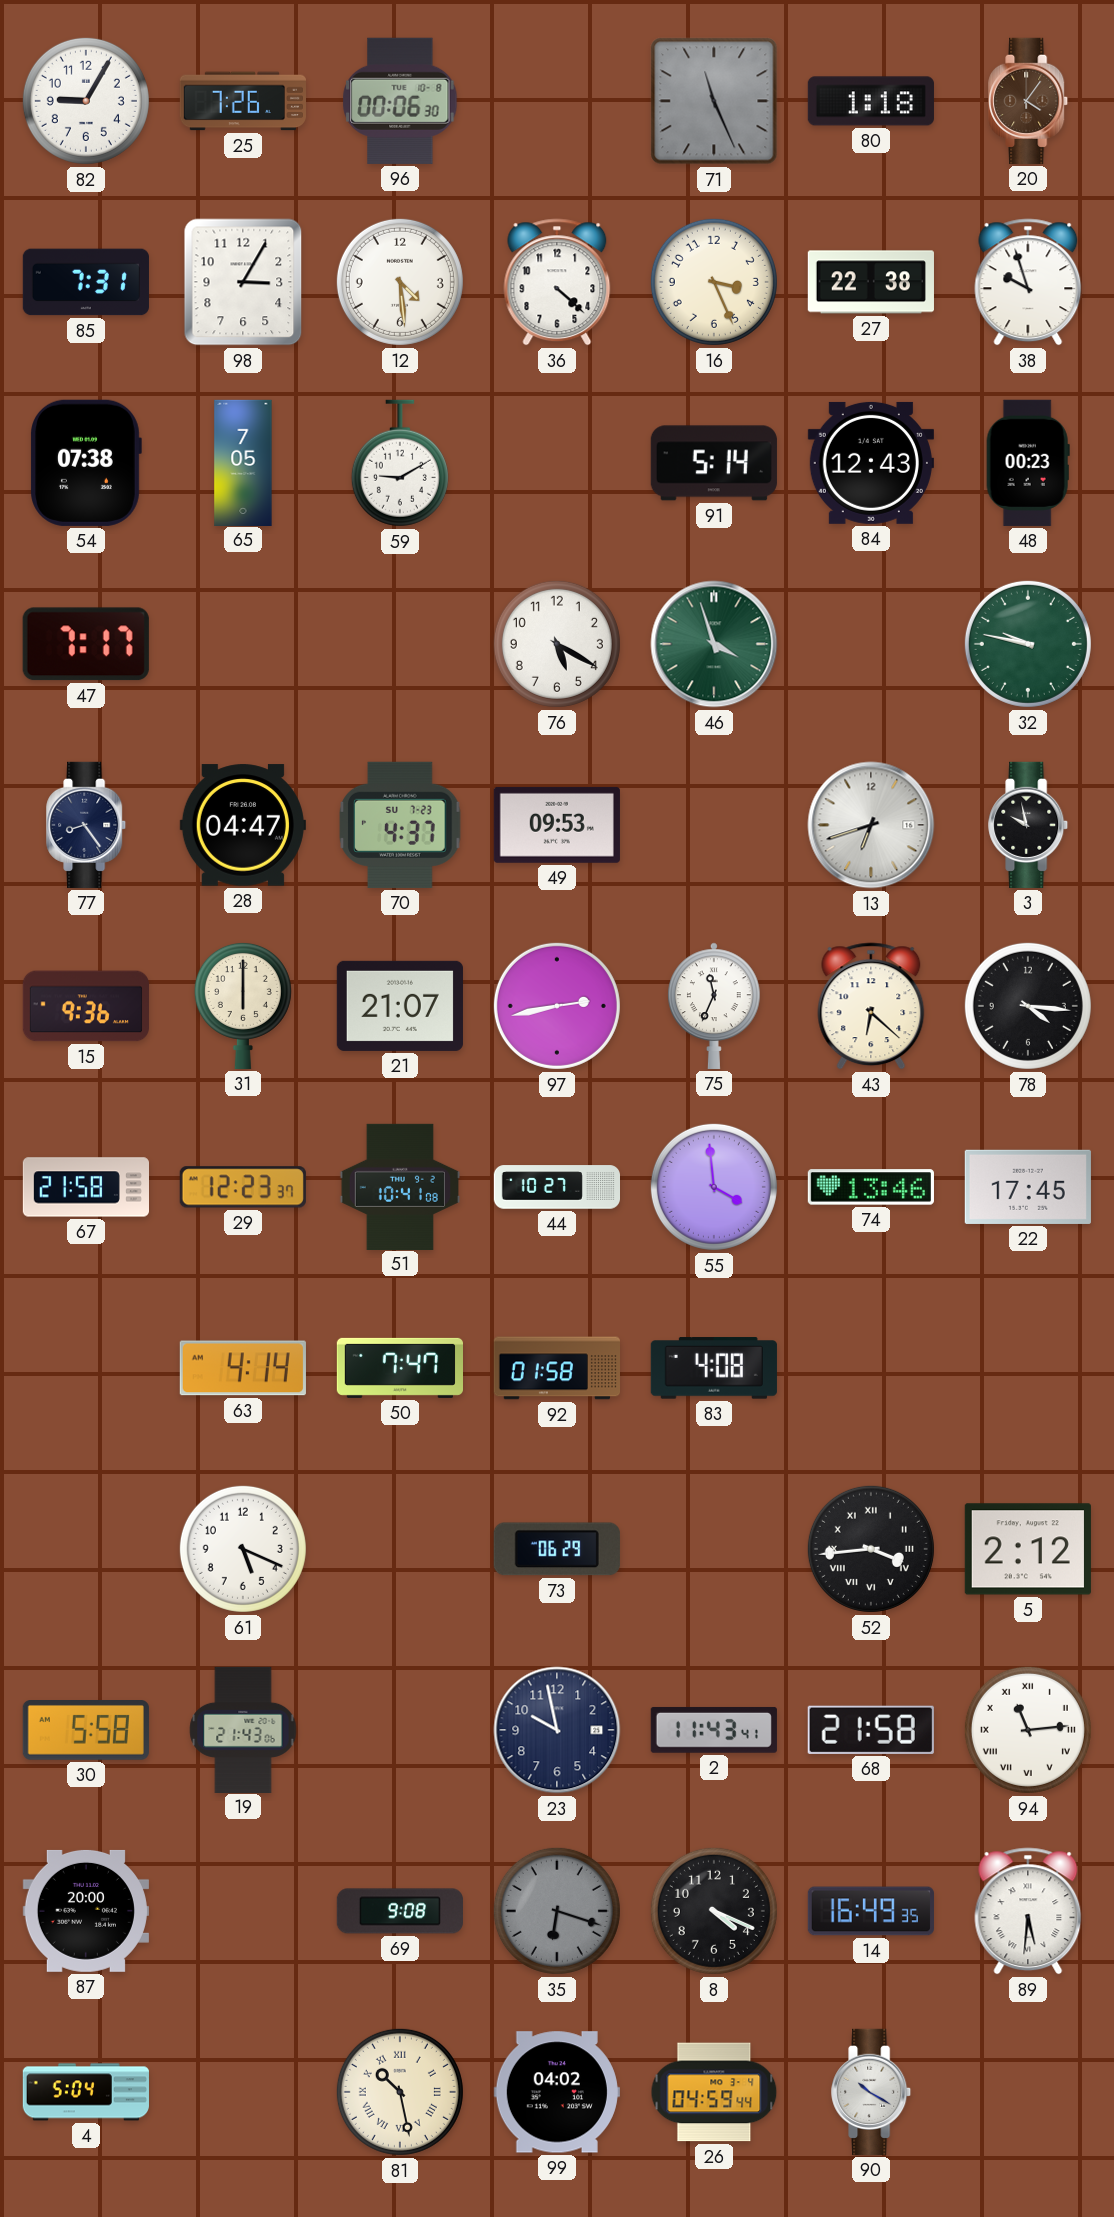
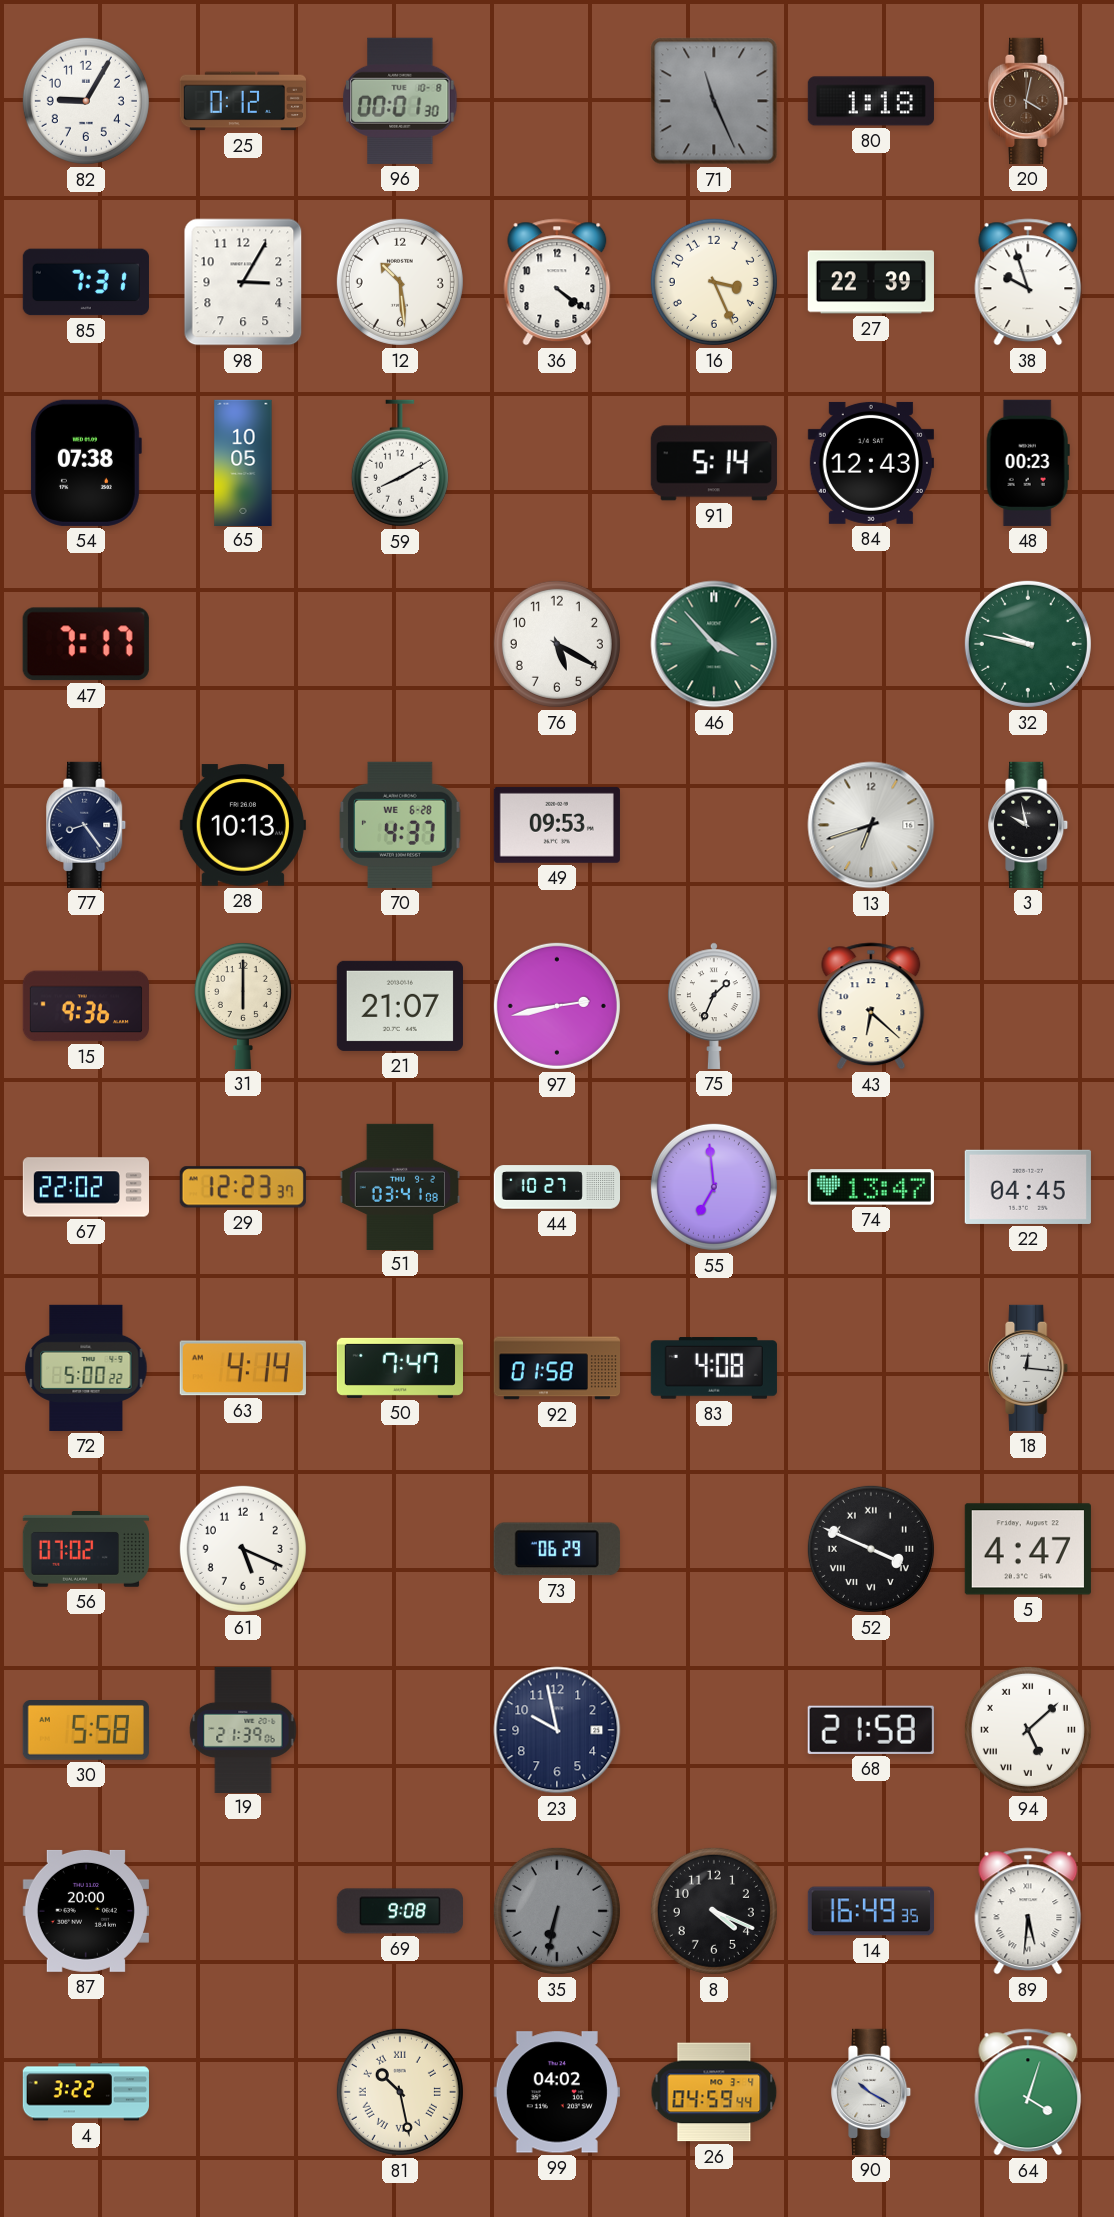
25: 7:26 -> 0:12 (242, 101)
96: 00:06 -> 00:01 (400, 101)
20: 4:06 -> 4:02 (1029, 101)
12: 4:29 -> 10:29 (400, 282)
36: 4:22 -> 4:21 (557, 282)
27: 22:38 -> 22:39 (871, 282)
65: 7:05 -> 10:05 (243, 462)
59: 9:10 -> 8:10 (400, 463)
46: 3:57 -> 3:53 (714, 644)
28: 04:47 -> 10:13 (243, 825)
70 date: SU 7-23 -> WE 6-28 (400, 825)
75: 11:34 -> 1:34 (715, 1006)
78: 4:16 -> none (1028, 1006)
67: 21:58 -> 22:02 (85, 1187)
51: 10:41 -> 03:41 (399, 1186)
55: 3:59 -> 6:59 (714, 1187)
74: 13:46 -> 13:47 (871, 1187)
22: 17:45 -> 04:45 (1028, 1187)
72: none -> 5:00 (86, 1368)
18: none -> 12:16 (1029, 1368)
56: none -> 07:02 (86, 1550)
52: 3:44 -> 3:49 (871, 1549)
5: 2:12 -> 4:47 (1028, 1549)
19: 21:43 -> 21:39 (243, 1729)
2: 11:43 -> none (714, 1730)
94: 11:14 -> 5:08 (1028, 1730)
35: 6:18 -> 6:32 (557, 1911)
4: 5:04 -> 3:22 (86, 2092)
64: none -> 4:03 (1028, 2092)
